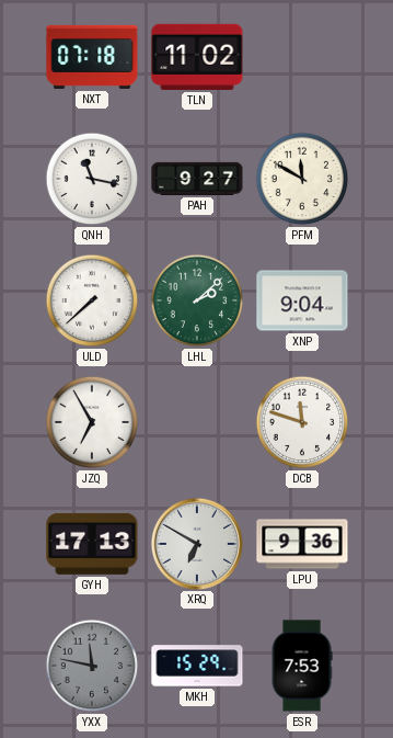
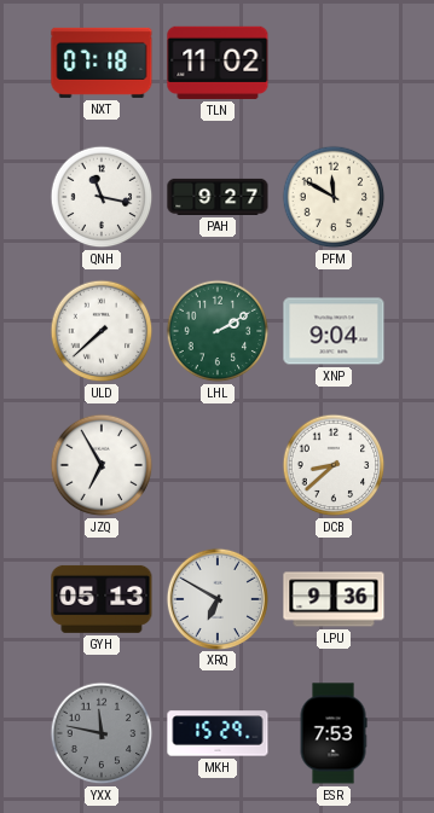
LHL: 2:08 -> 2:10 (218, 331)
DCB: 11:48 -> 8:38 (334, 465)
GYH: 17:13 -> 05:13 (102, 599)
